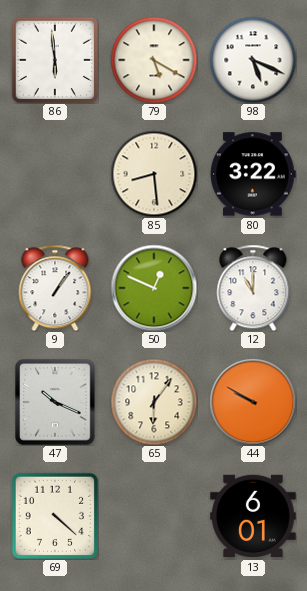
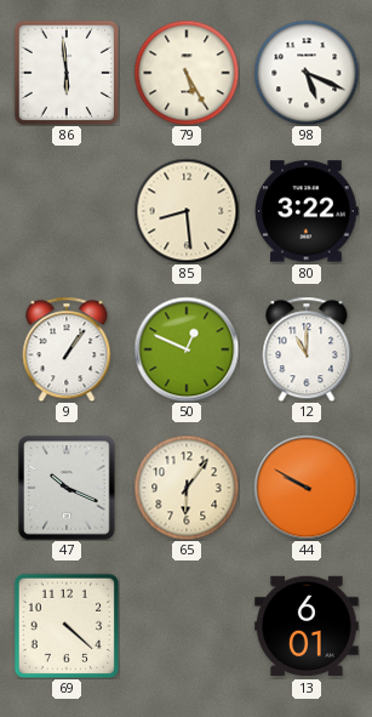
79: 5:20 -> 5:25 (187, 73)
